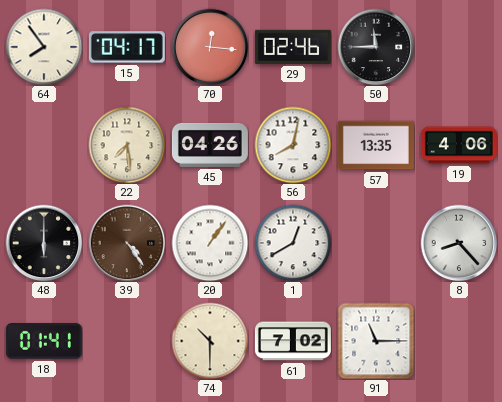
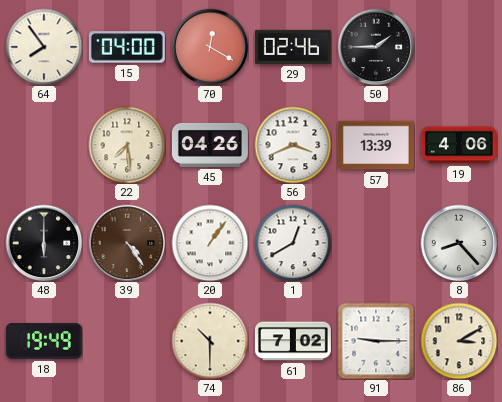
15: 04:17 -> 04:00 (127, 47)
70: 12:16 -> 12:20 (210, 47)
50: 11:45 -> 1:45 (376, 47)
56: 8:02 -> 3:41 (293, 145)
57: 13:35 -> 13:39 (376, 145)
18: 01:41 -> 19:49 (44, 341)
91: 11:15 -> 9:15 (376, 341)
86: none -> 3:10 (459, 341)
